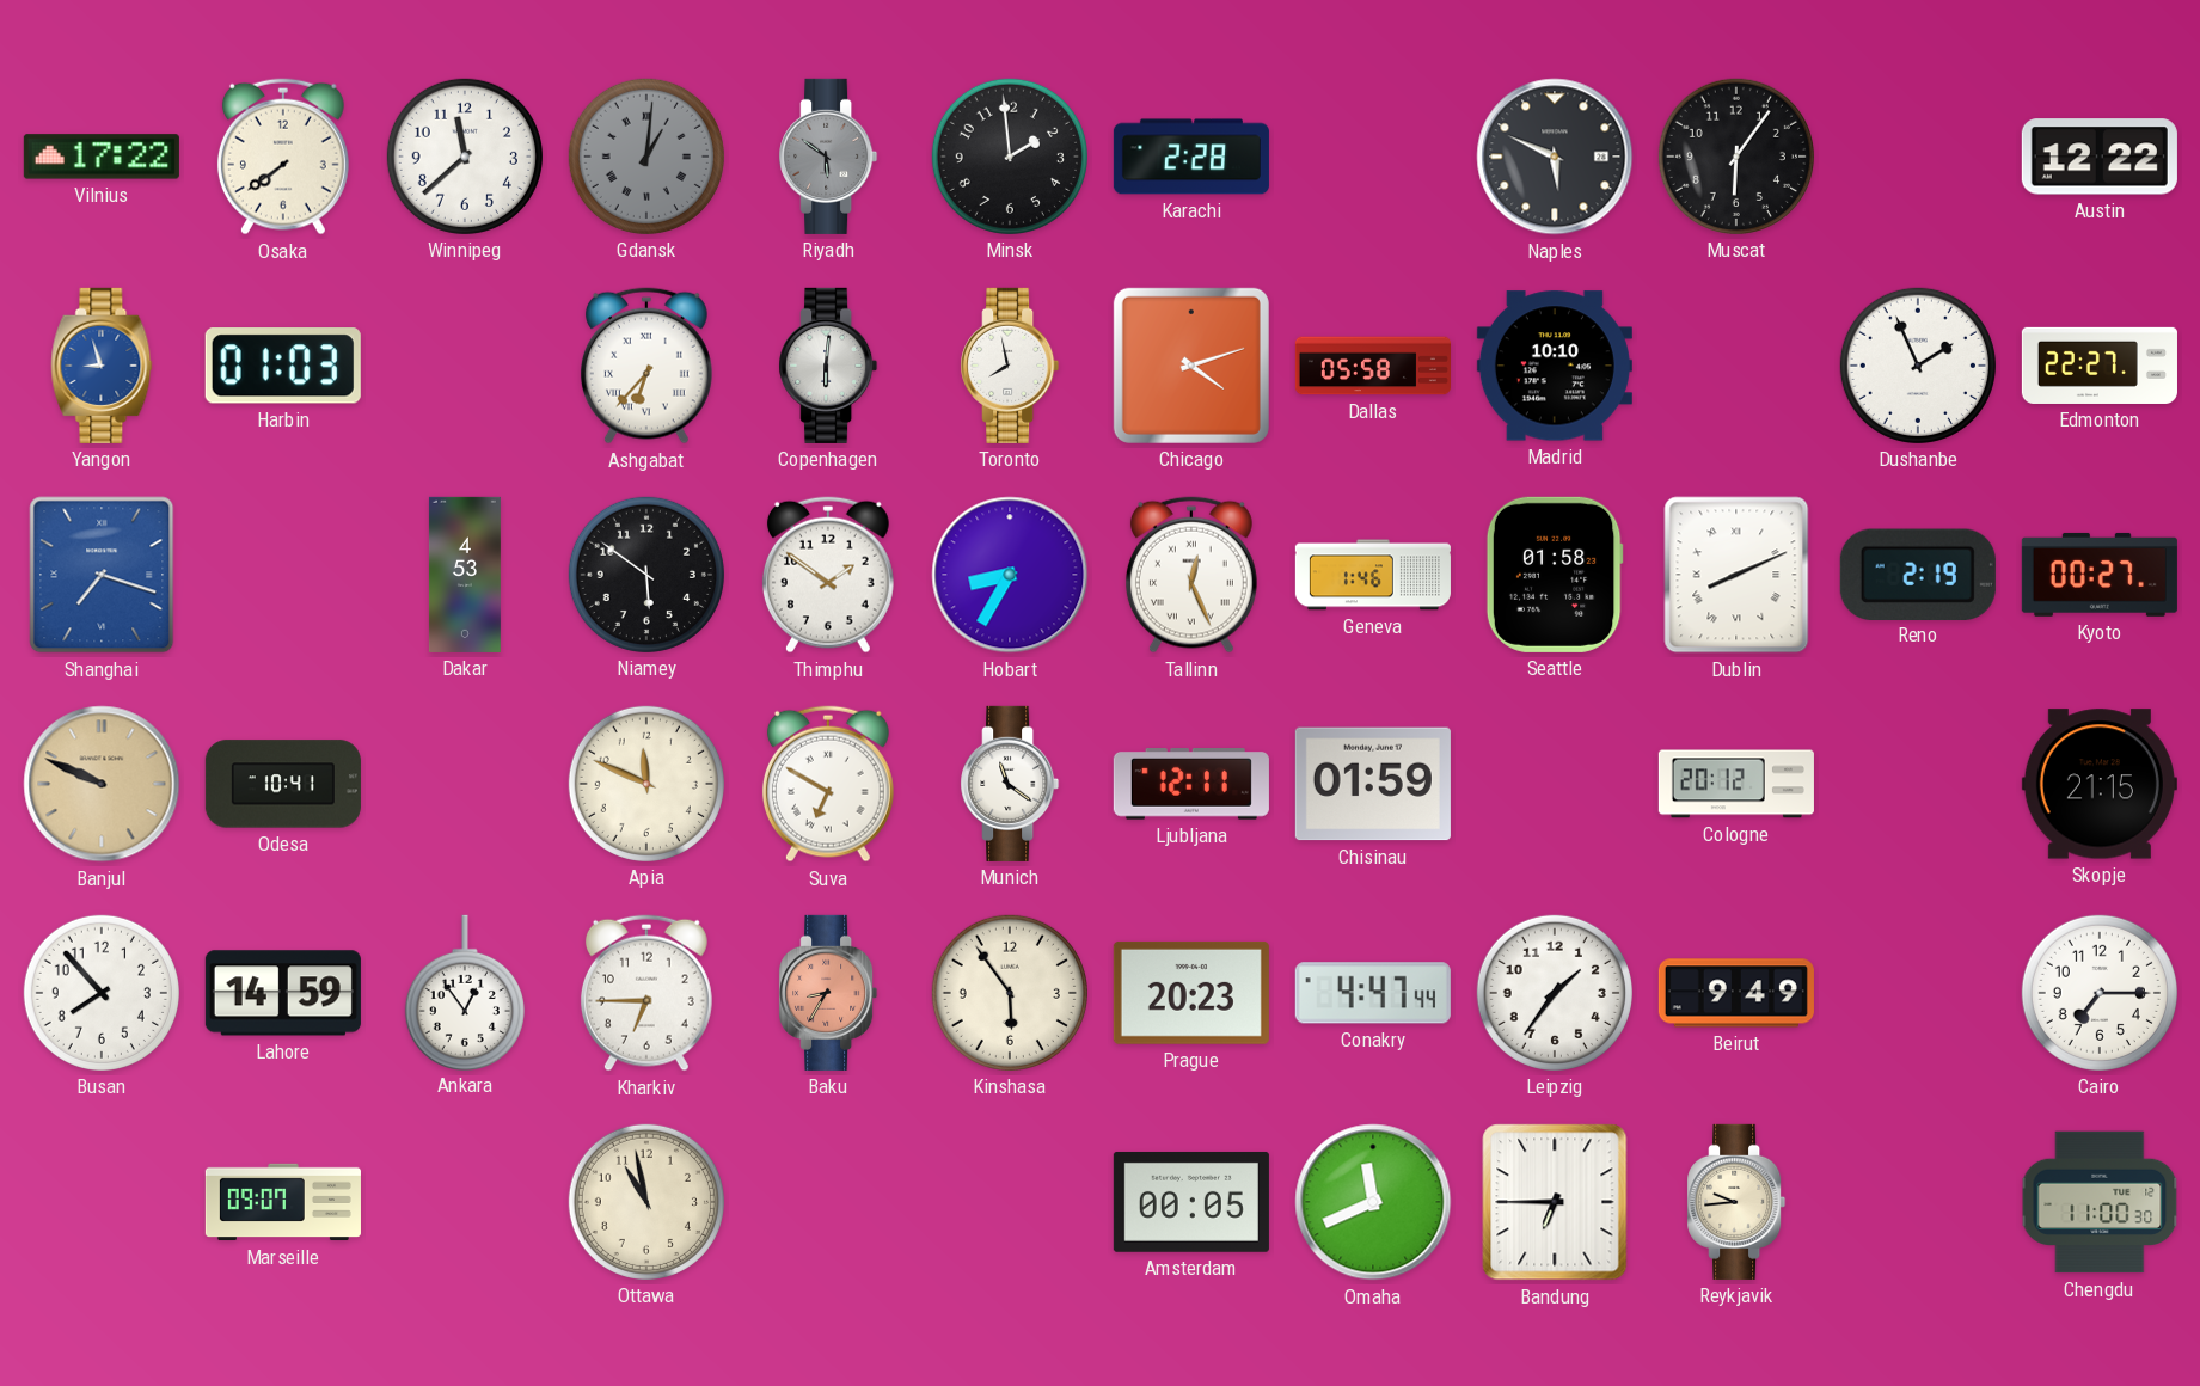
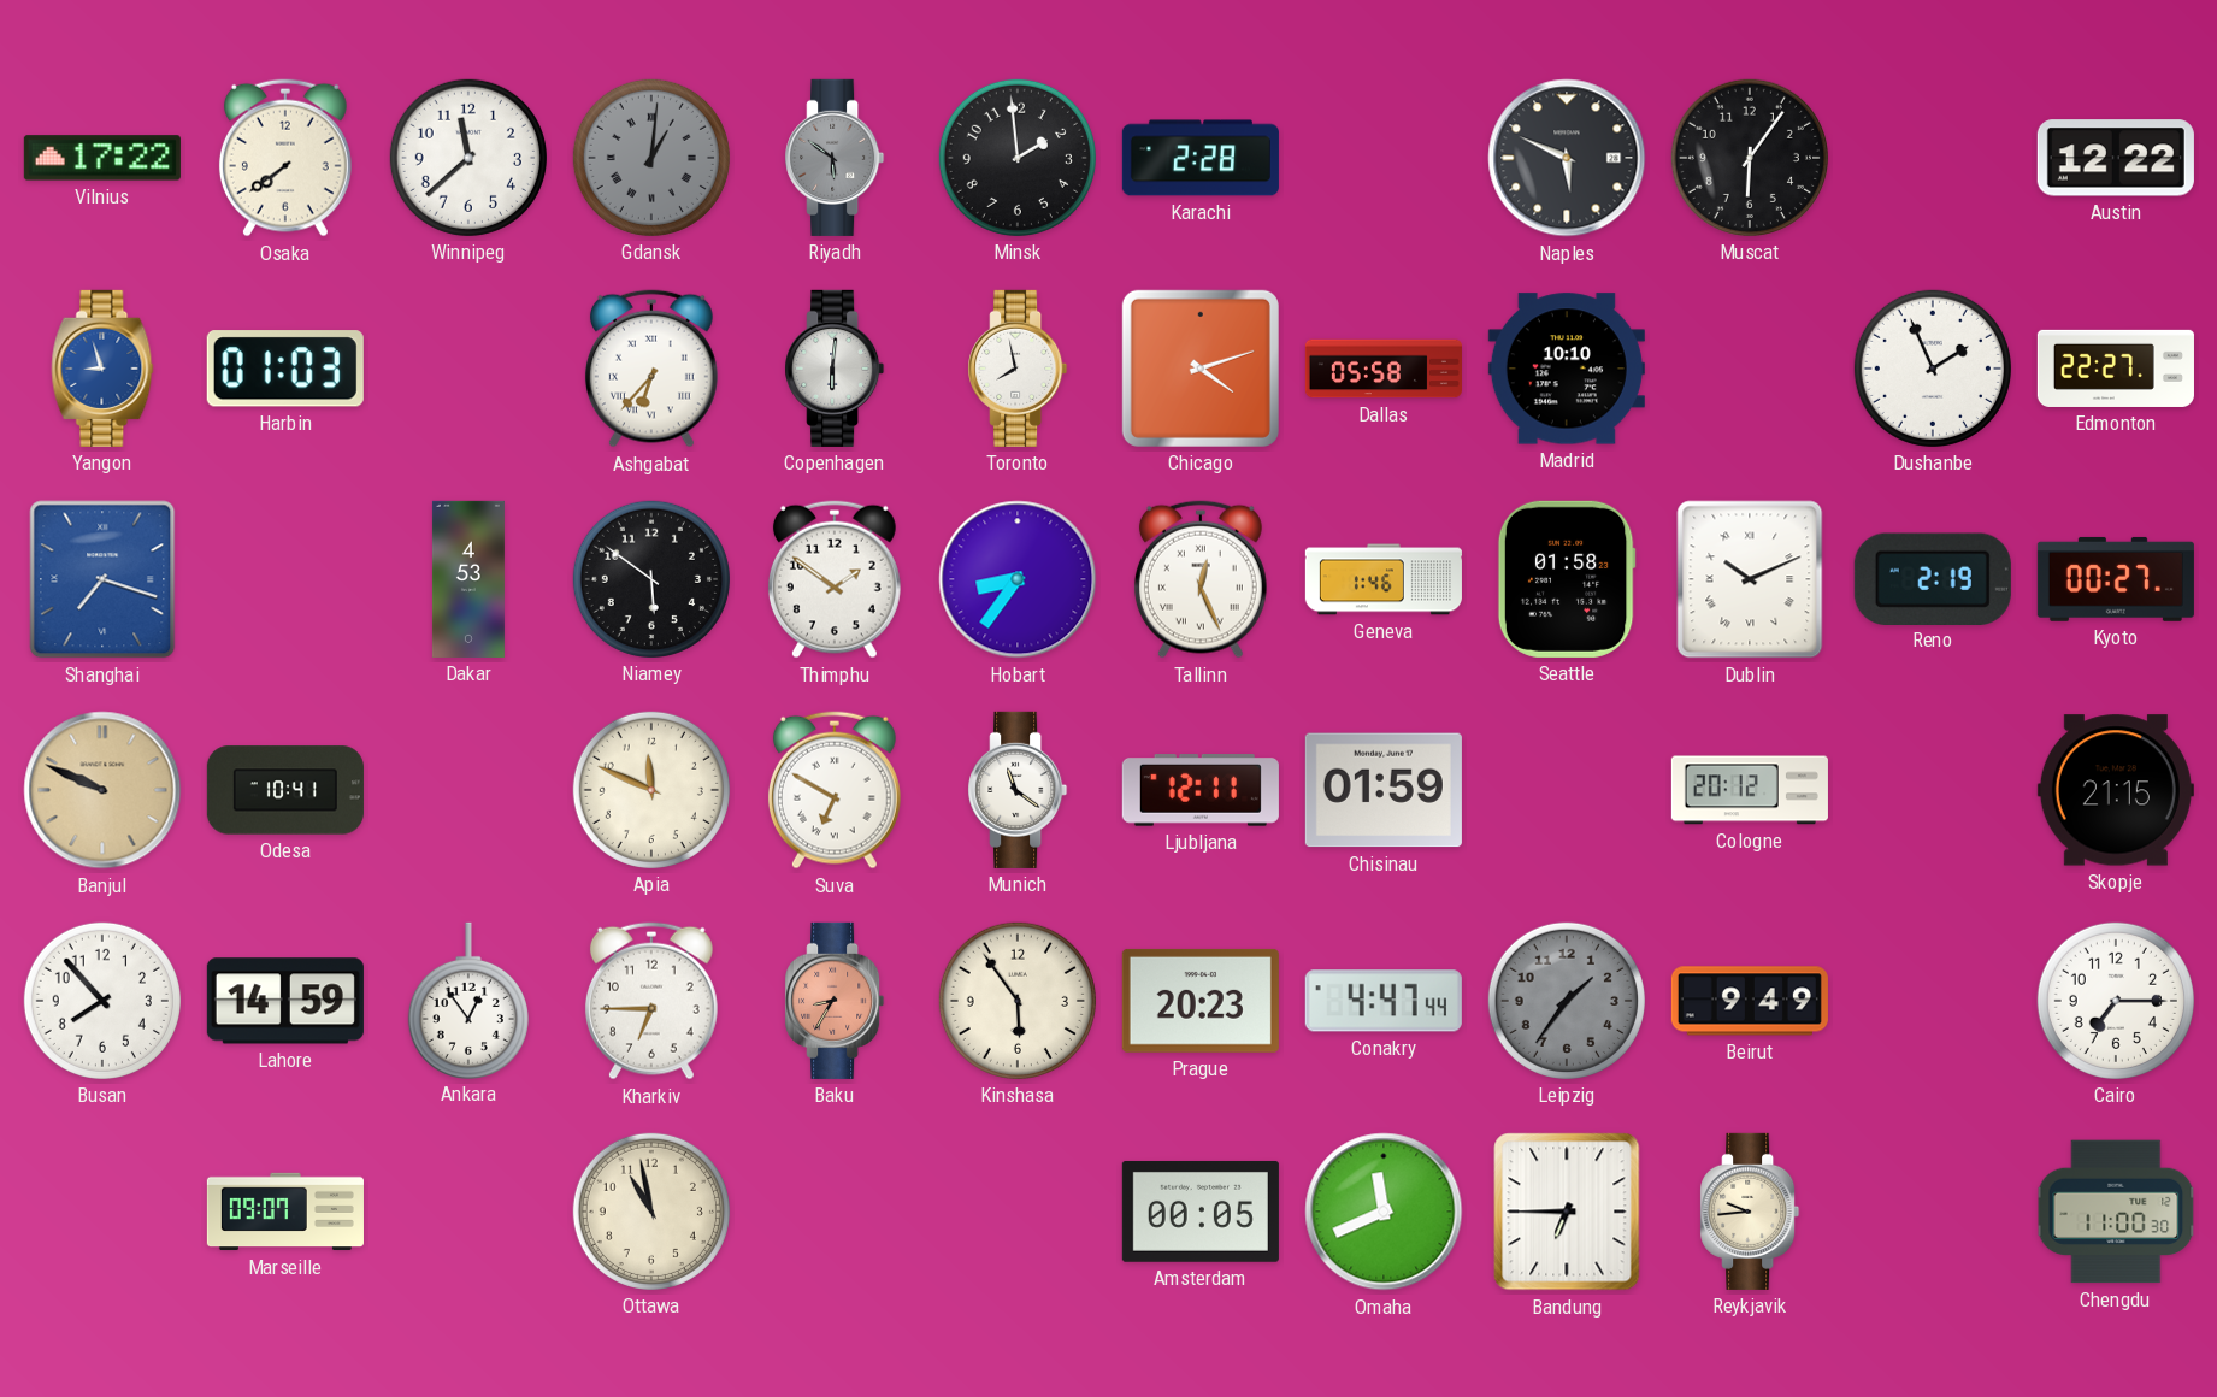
Hobart: 8:35 -> 8:36 (1018, 579)
Dublin: 8:11 -> 10:11 (1750, 579)
Leipzig dial: white -> grey (1567, 1001)
